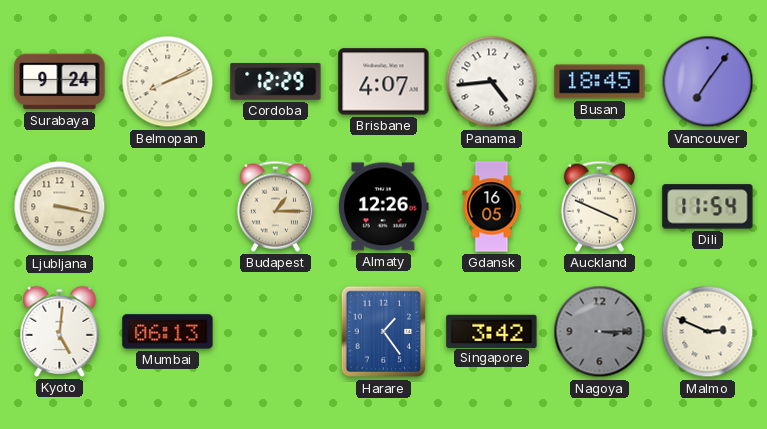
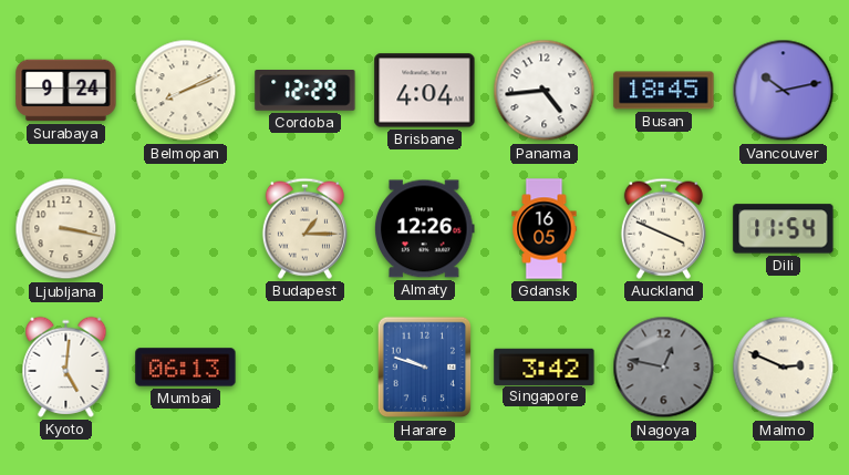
Brisbane: 4:07 -> 4:04 (425, 91)
Vancouver: 7:06 -> 10:13 (784, 91)
Harare: 1:24 -> 9:48 (425, 368)
Nagoya: 3:15 -> 12:47 (664, 368)
